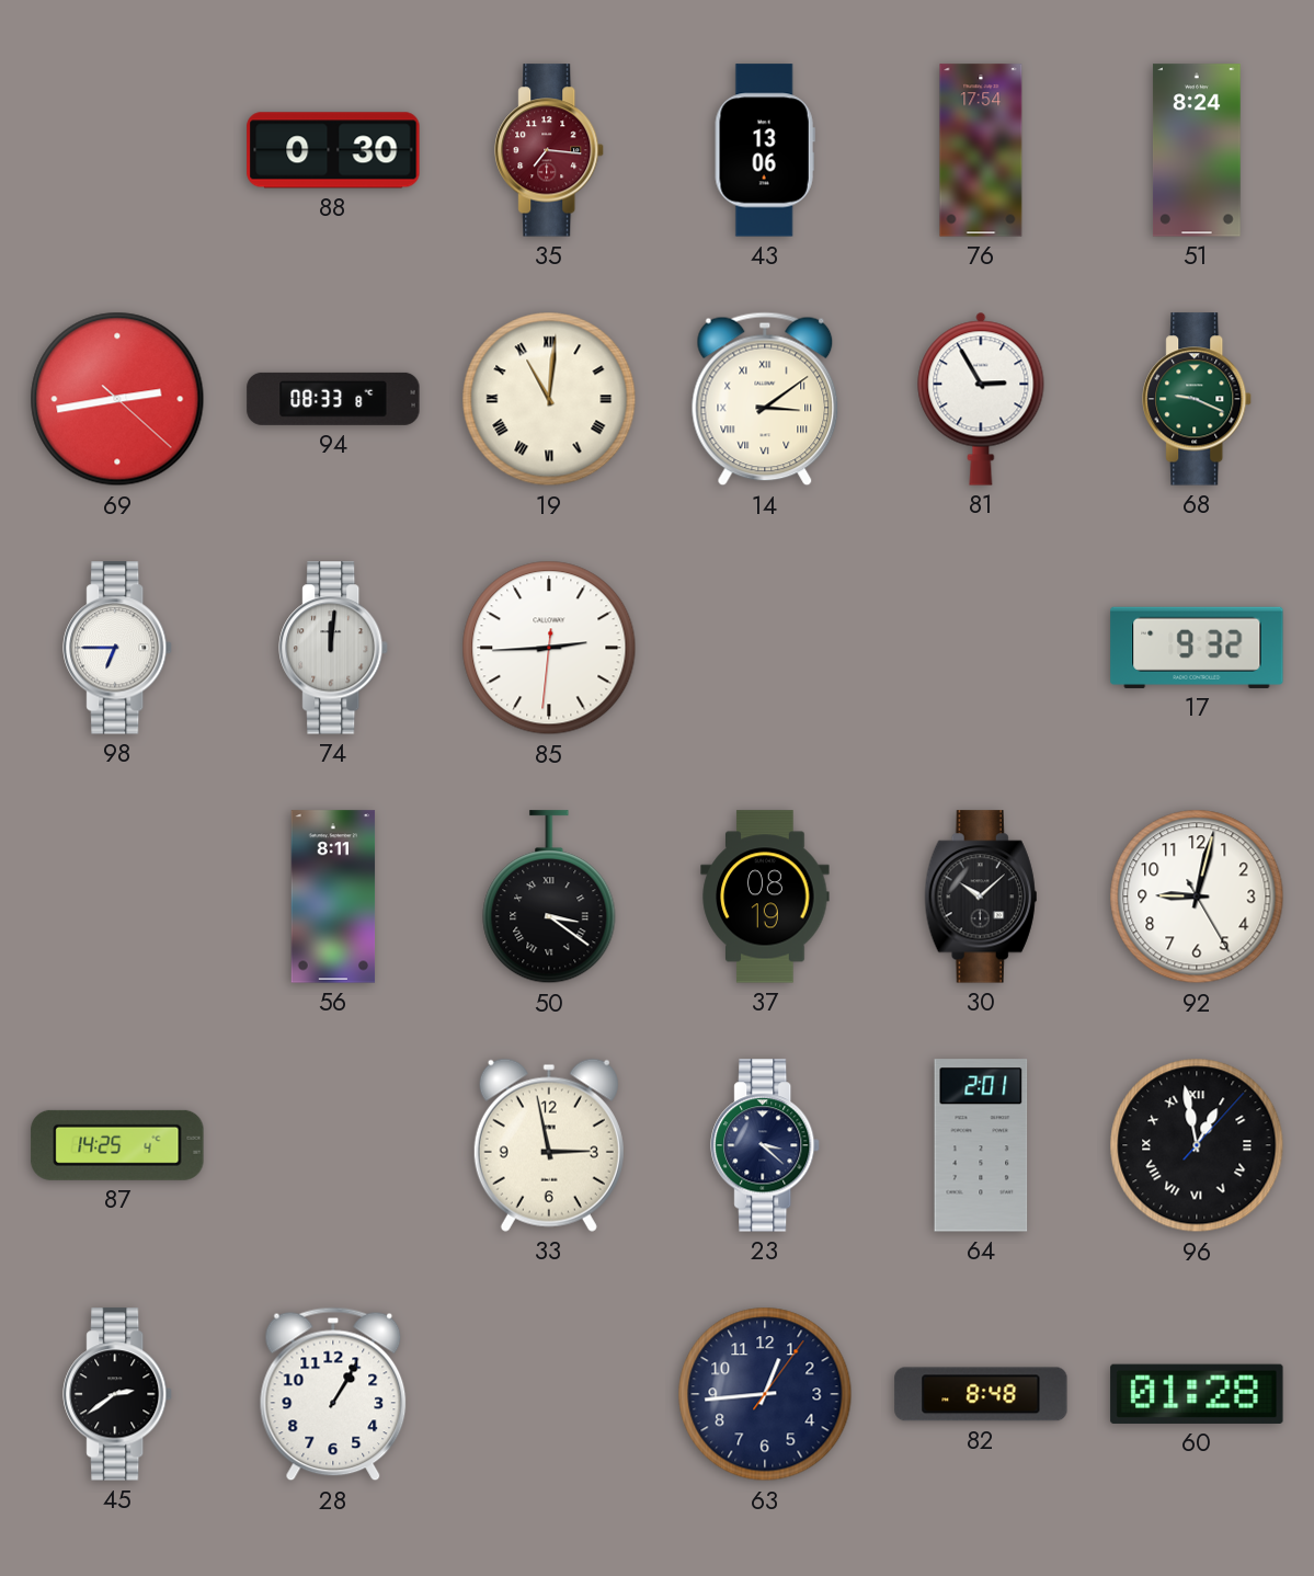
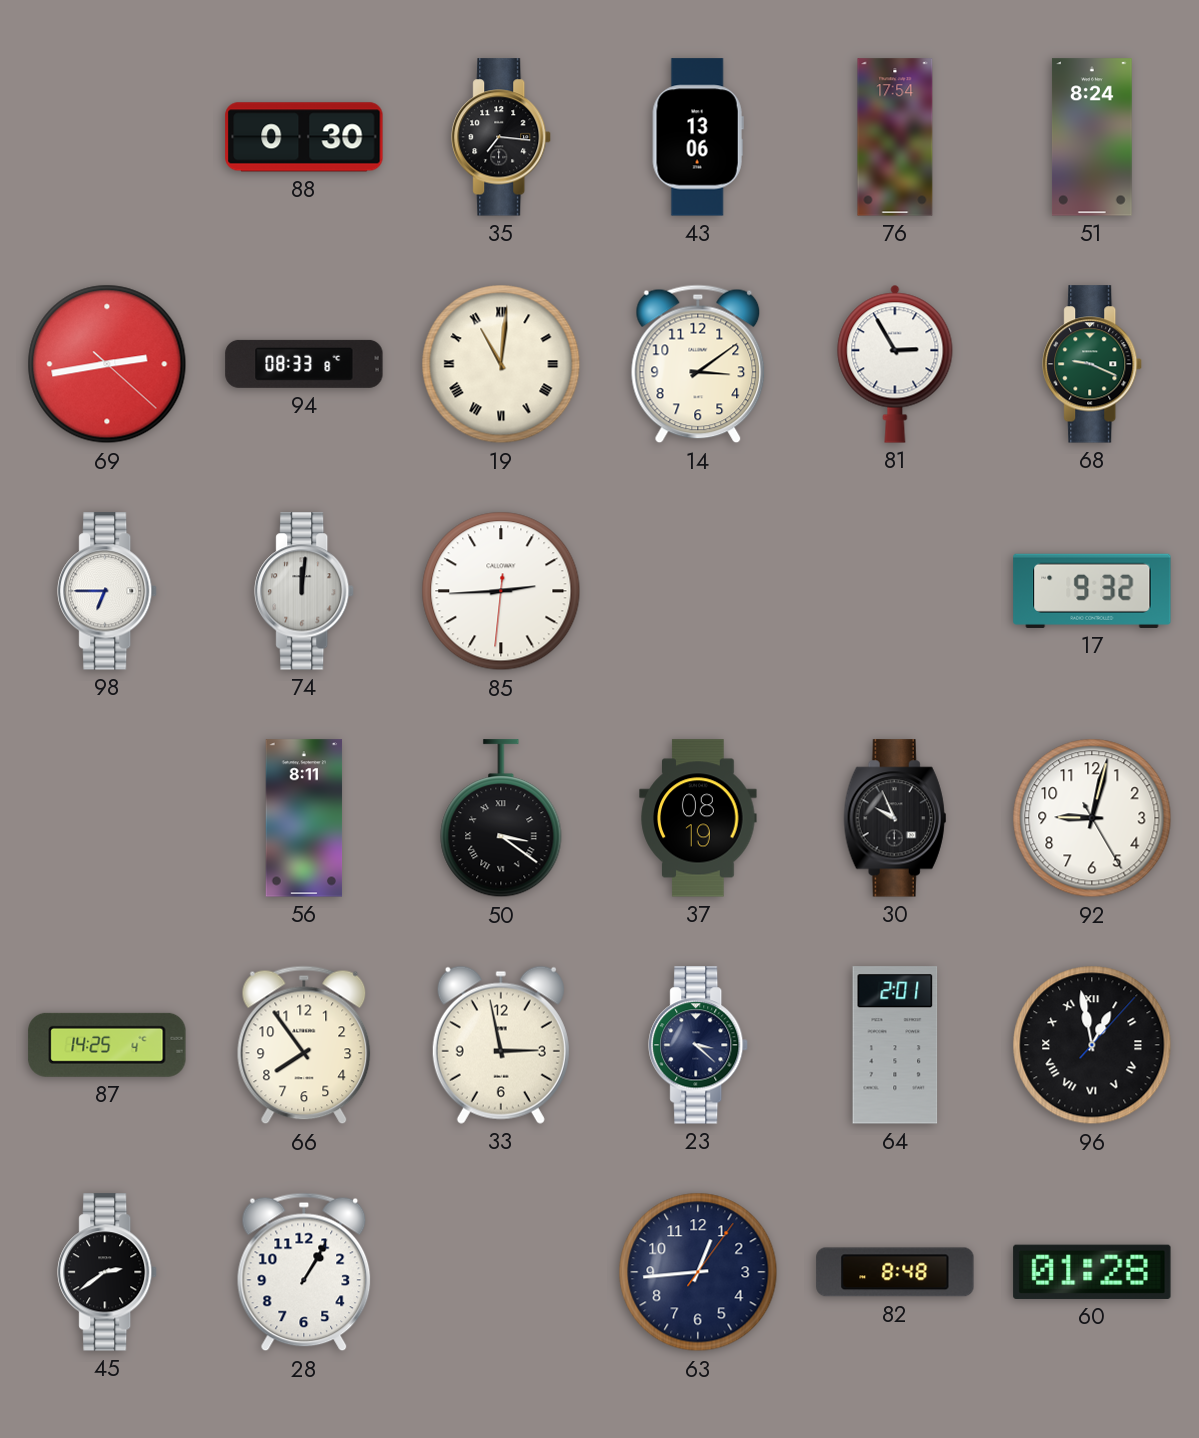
35 dial: burgundy -> black (502, 137)
14 numerals: Roman -> Arabic (698, 364)
30: 10:08 -> 9:56 (895, 818)
66: none -> 7:54 (304, 1045)
